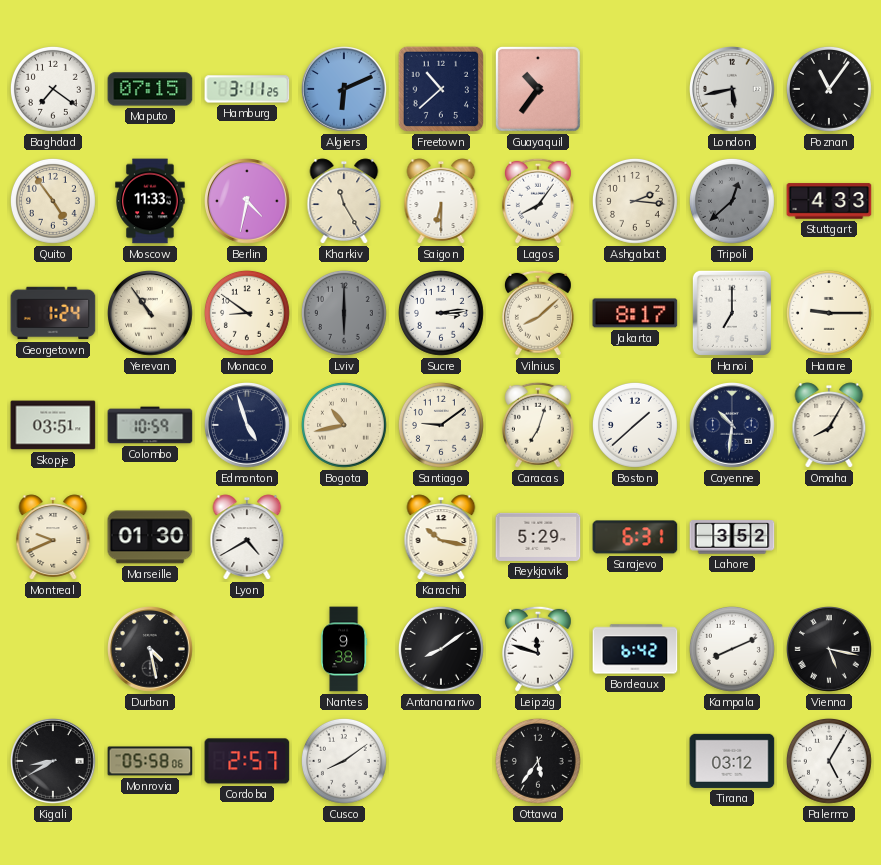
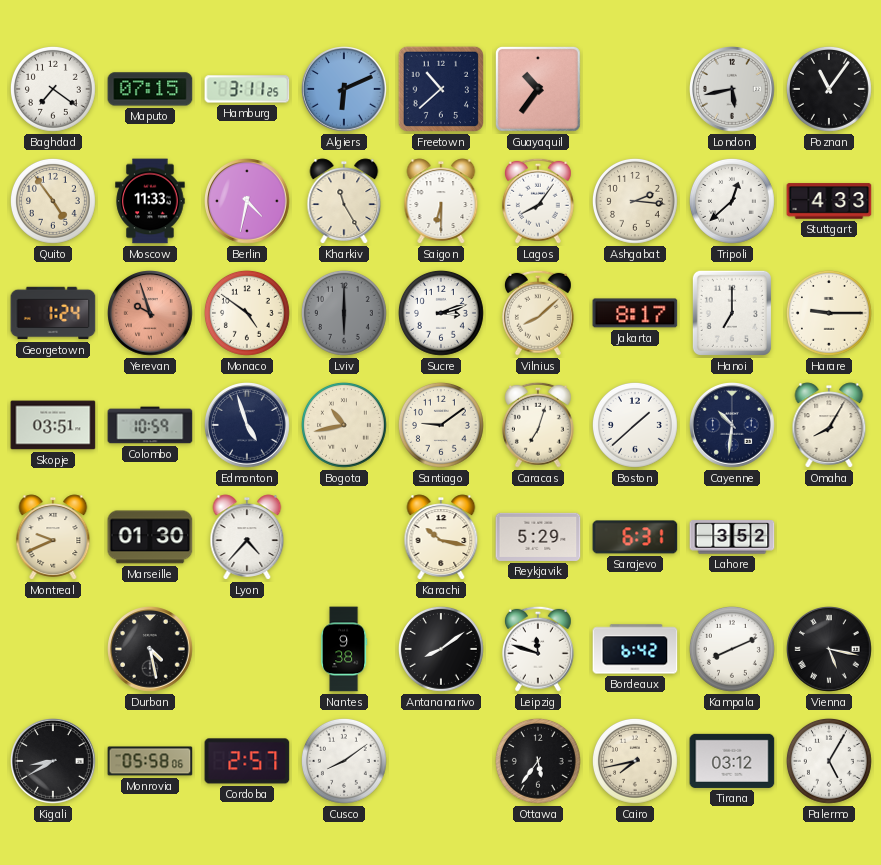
Tripoli dial: grey -> white (732, 201)
Yerevan: 10:54 -> 9:57 (150, 313)
Yerevan dial: cream -> salmon (150, 313)
Monaco: 8:51 -> 4:51 (247, 313)
Sucre: 3:14 -> 3:12 (441, 313)
Lyon: 4:40 -> 4:37 (247, 537)
Cairo: none -> 7:43 (635, 761)
